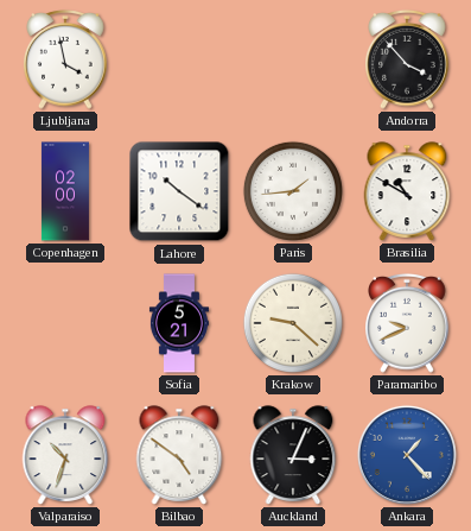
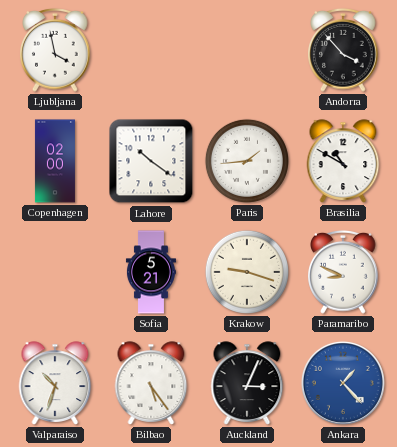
Krakow: 9:22 -> 9:18 (247, 272)
Paramaribo: 9:41 -> 8:49 (343, 272)
Bilbao: 4:51 -> 5:24 (151, 383)
